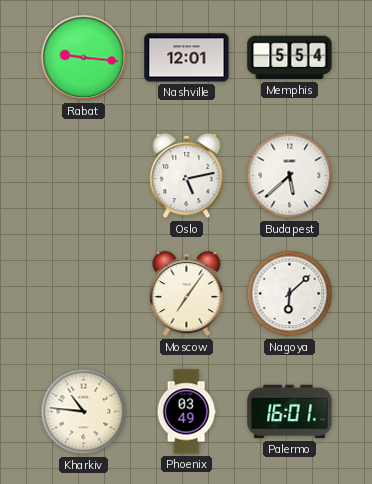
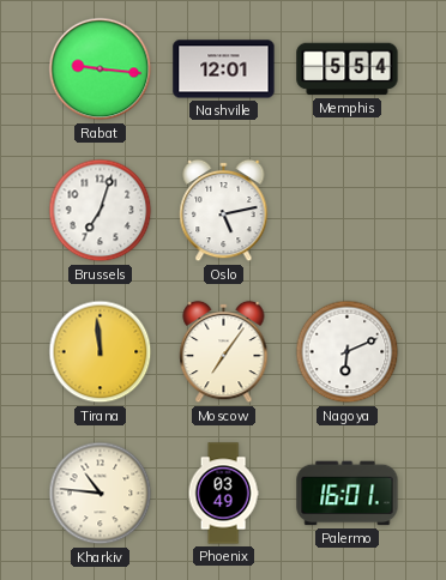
Brussels: none -> 7:03 (101, 211)
Budapest: 5:38 -> none (290, 176)
Tirana: none -> 11:59 (101, 352)
Nagoya: 6:08 -> 6:11 (348, 352)
